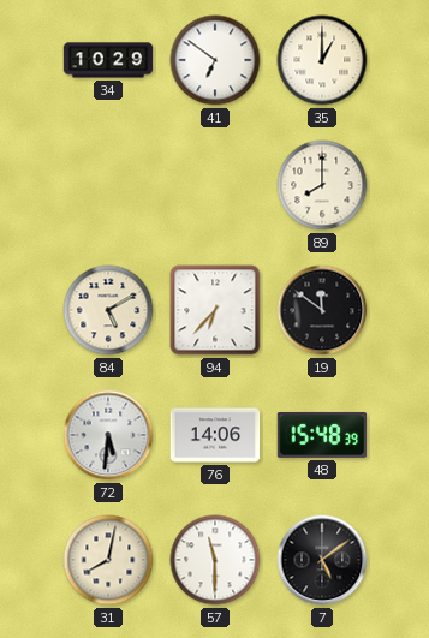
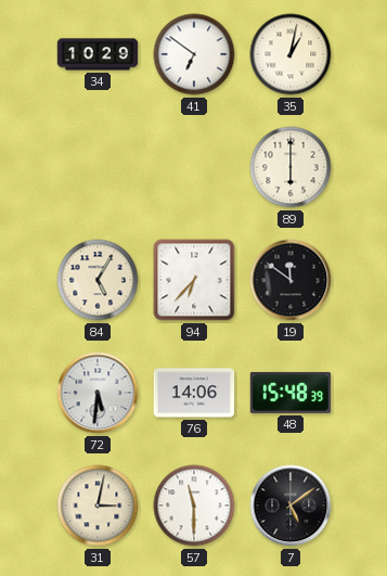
35: 1:00 -> 1:02 (291, 54)
89: 8:00 -> 6:00 (291, 167)
84: 5:10 -> 5:05 (98, 280)
31: 8:02 -> 3:02 (98, 505)
